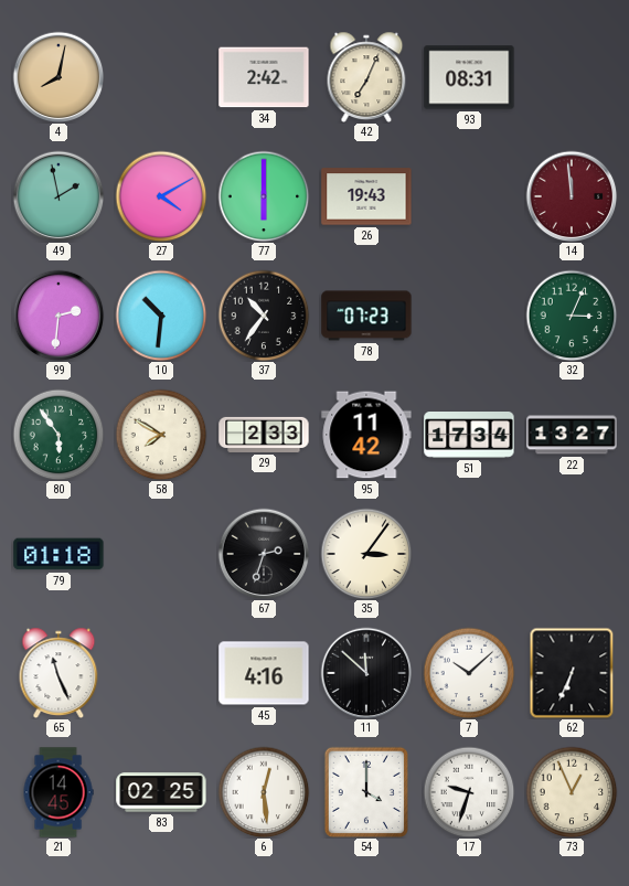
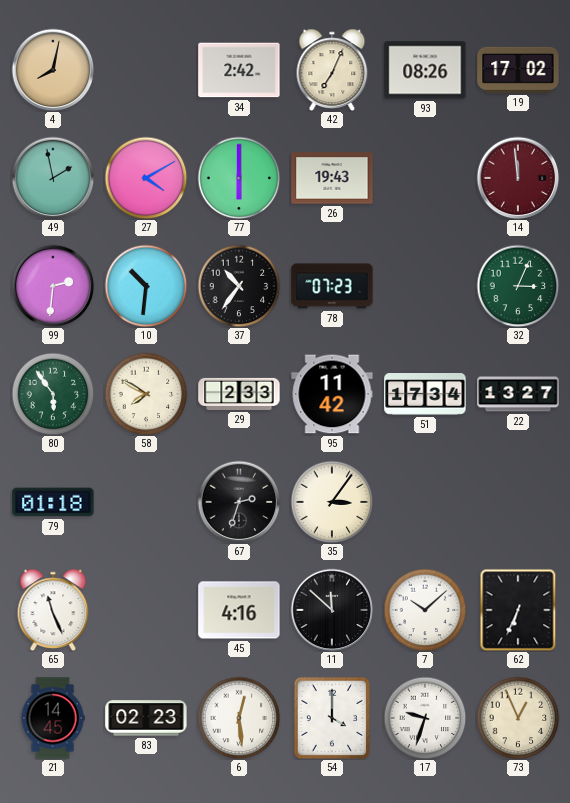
93: 08:31 -> 08:26 (425, 70)
19: none -> 17:02 (518, 70)
83: 02:25 -> 02:23 (146, 718)
